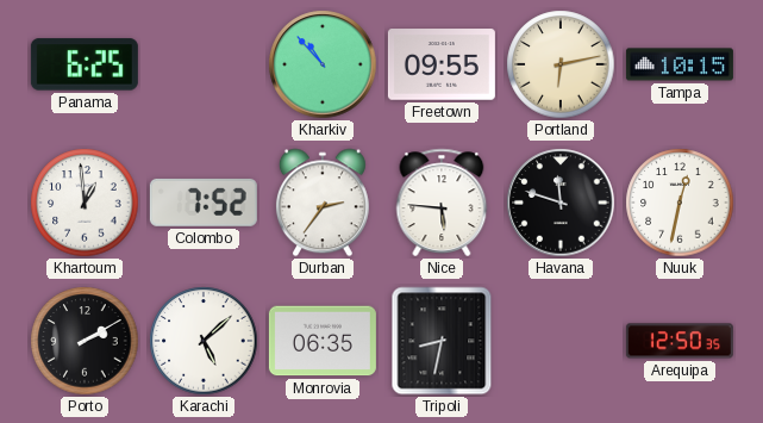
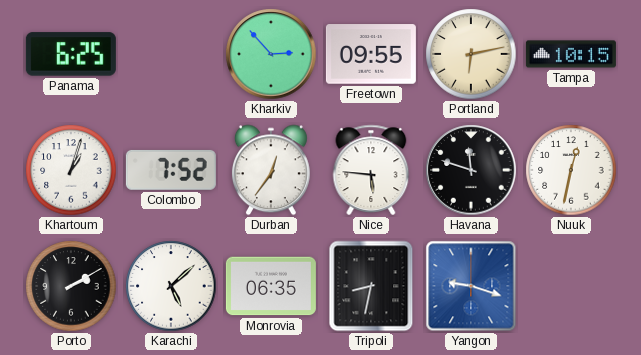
Kharkiv: 10:53 -> 2:53 (271, 54)
Khartoum: 12:59 -> 1:03 (71, 170)
Durban: 2:36 -> 12:36 (271, 170)
Yangon: none -> 9:18 (471, 286)
Arequipa: 12:50 -> none (680, 341)
